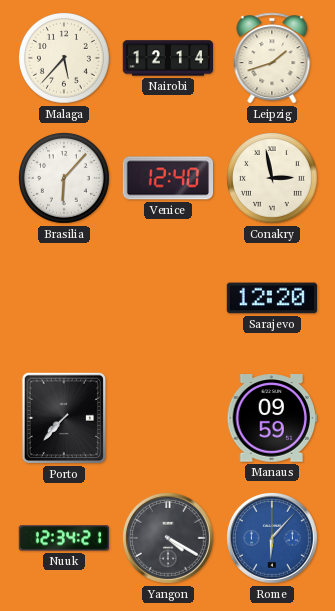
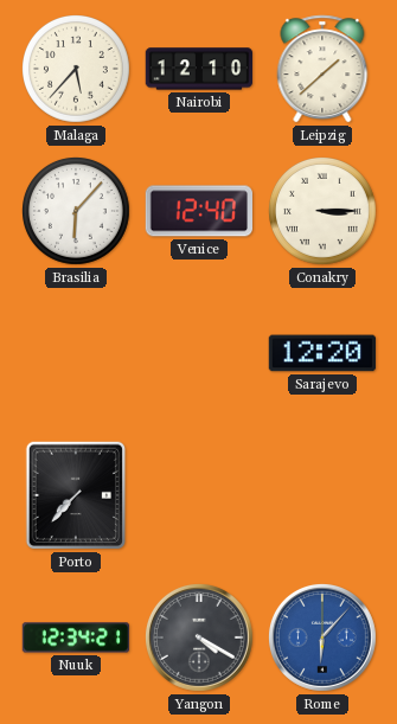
Nairobi: 12:14 -> 12:10 (198, 69)
Leipzig: 1:42 -> 1:38 (322, 69)
Conakry: 2:58 -> 3:15 (324, 212)
Manaus: 09:59 -> none (271, 418)
